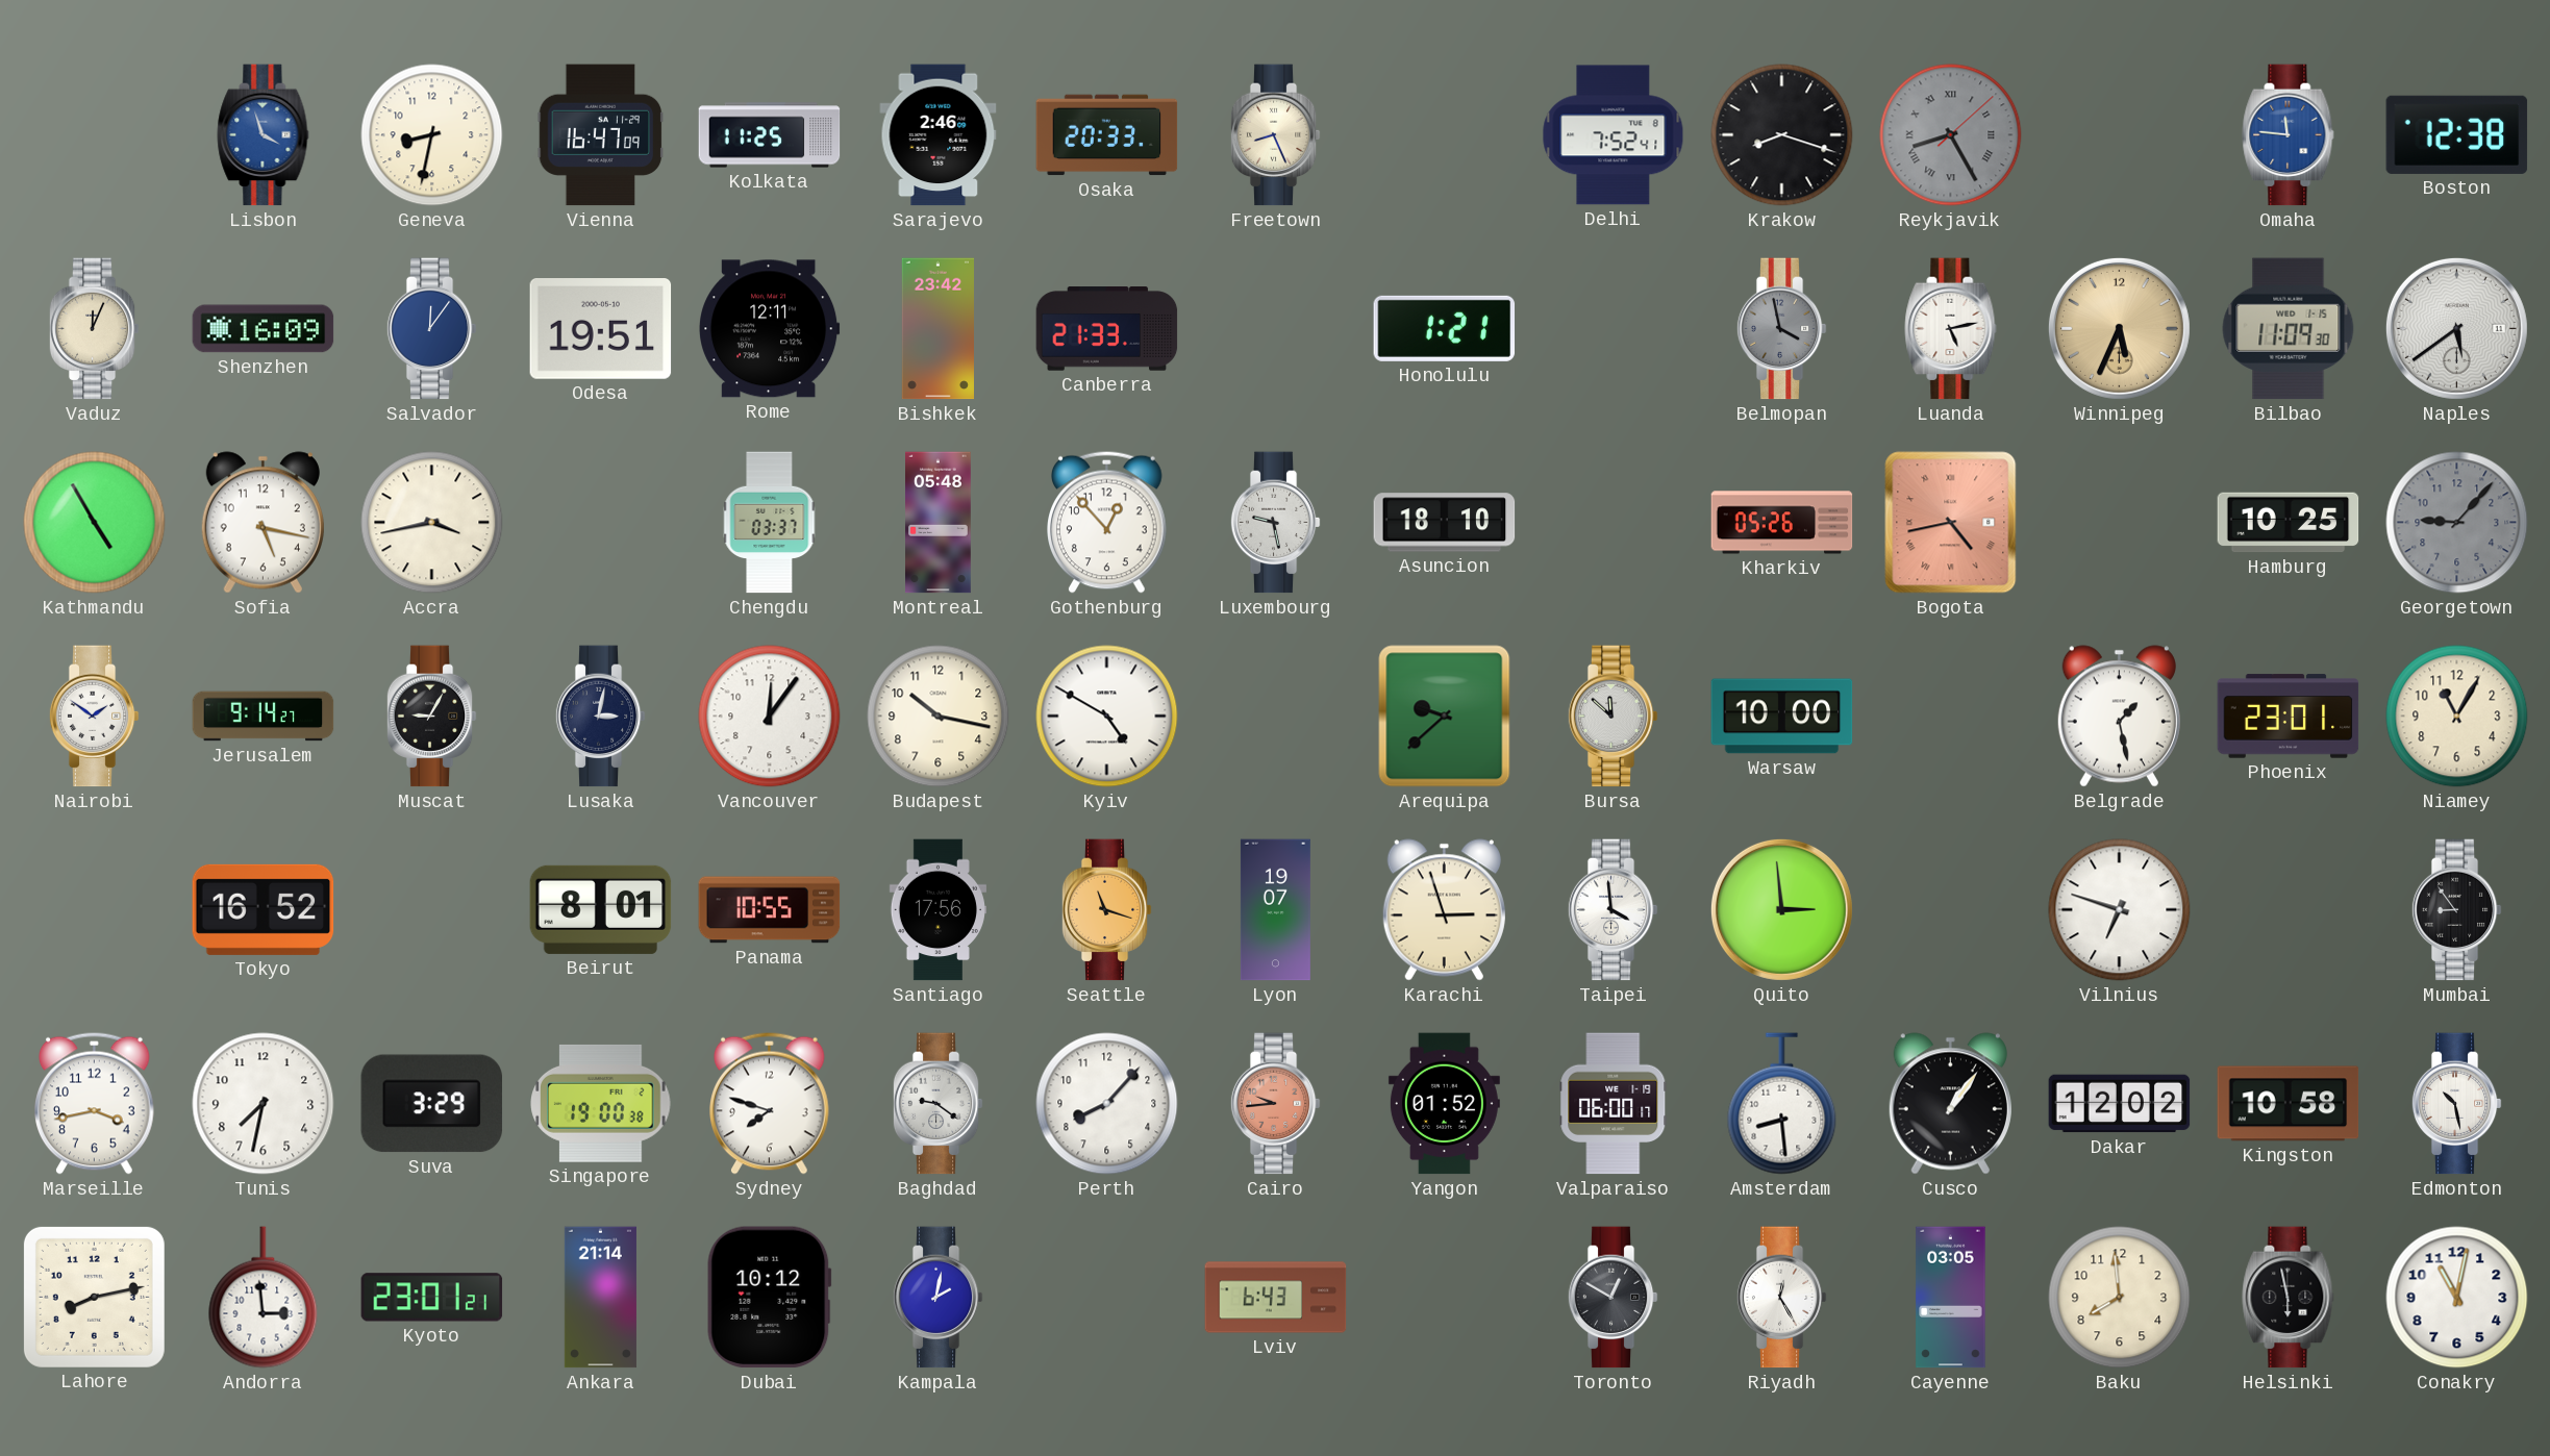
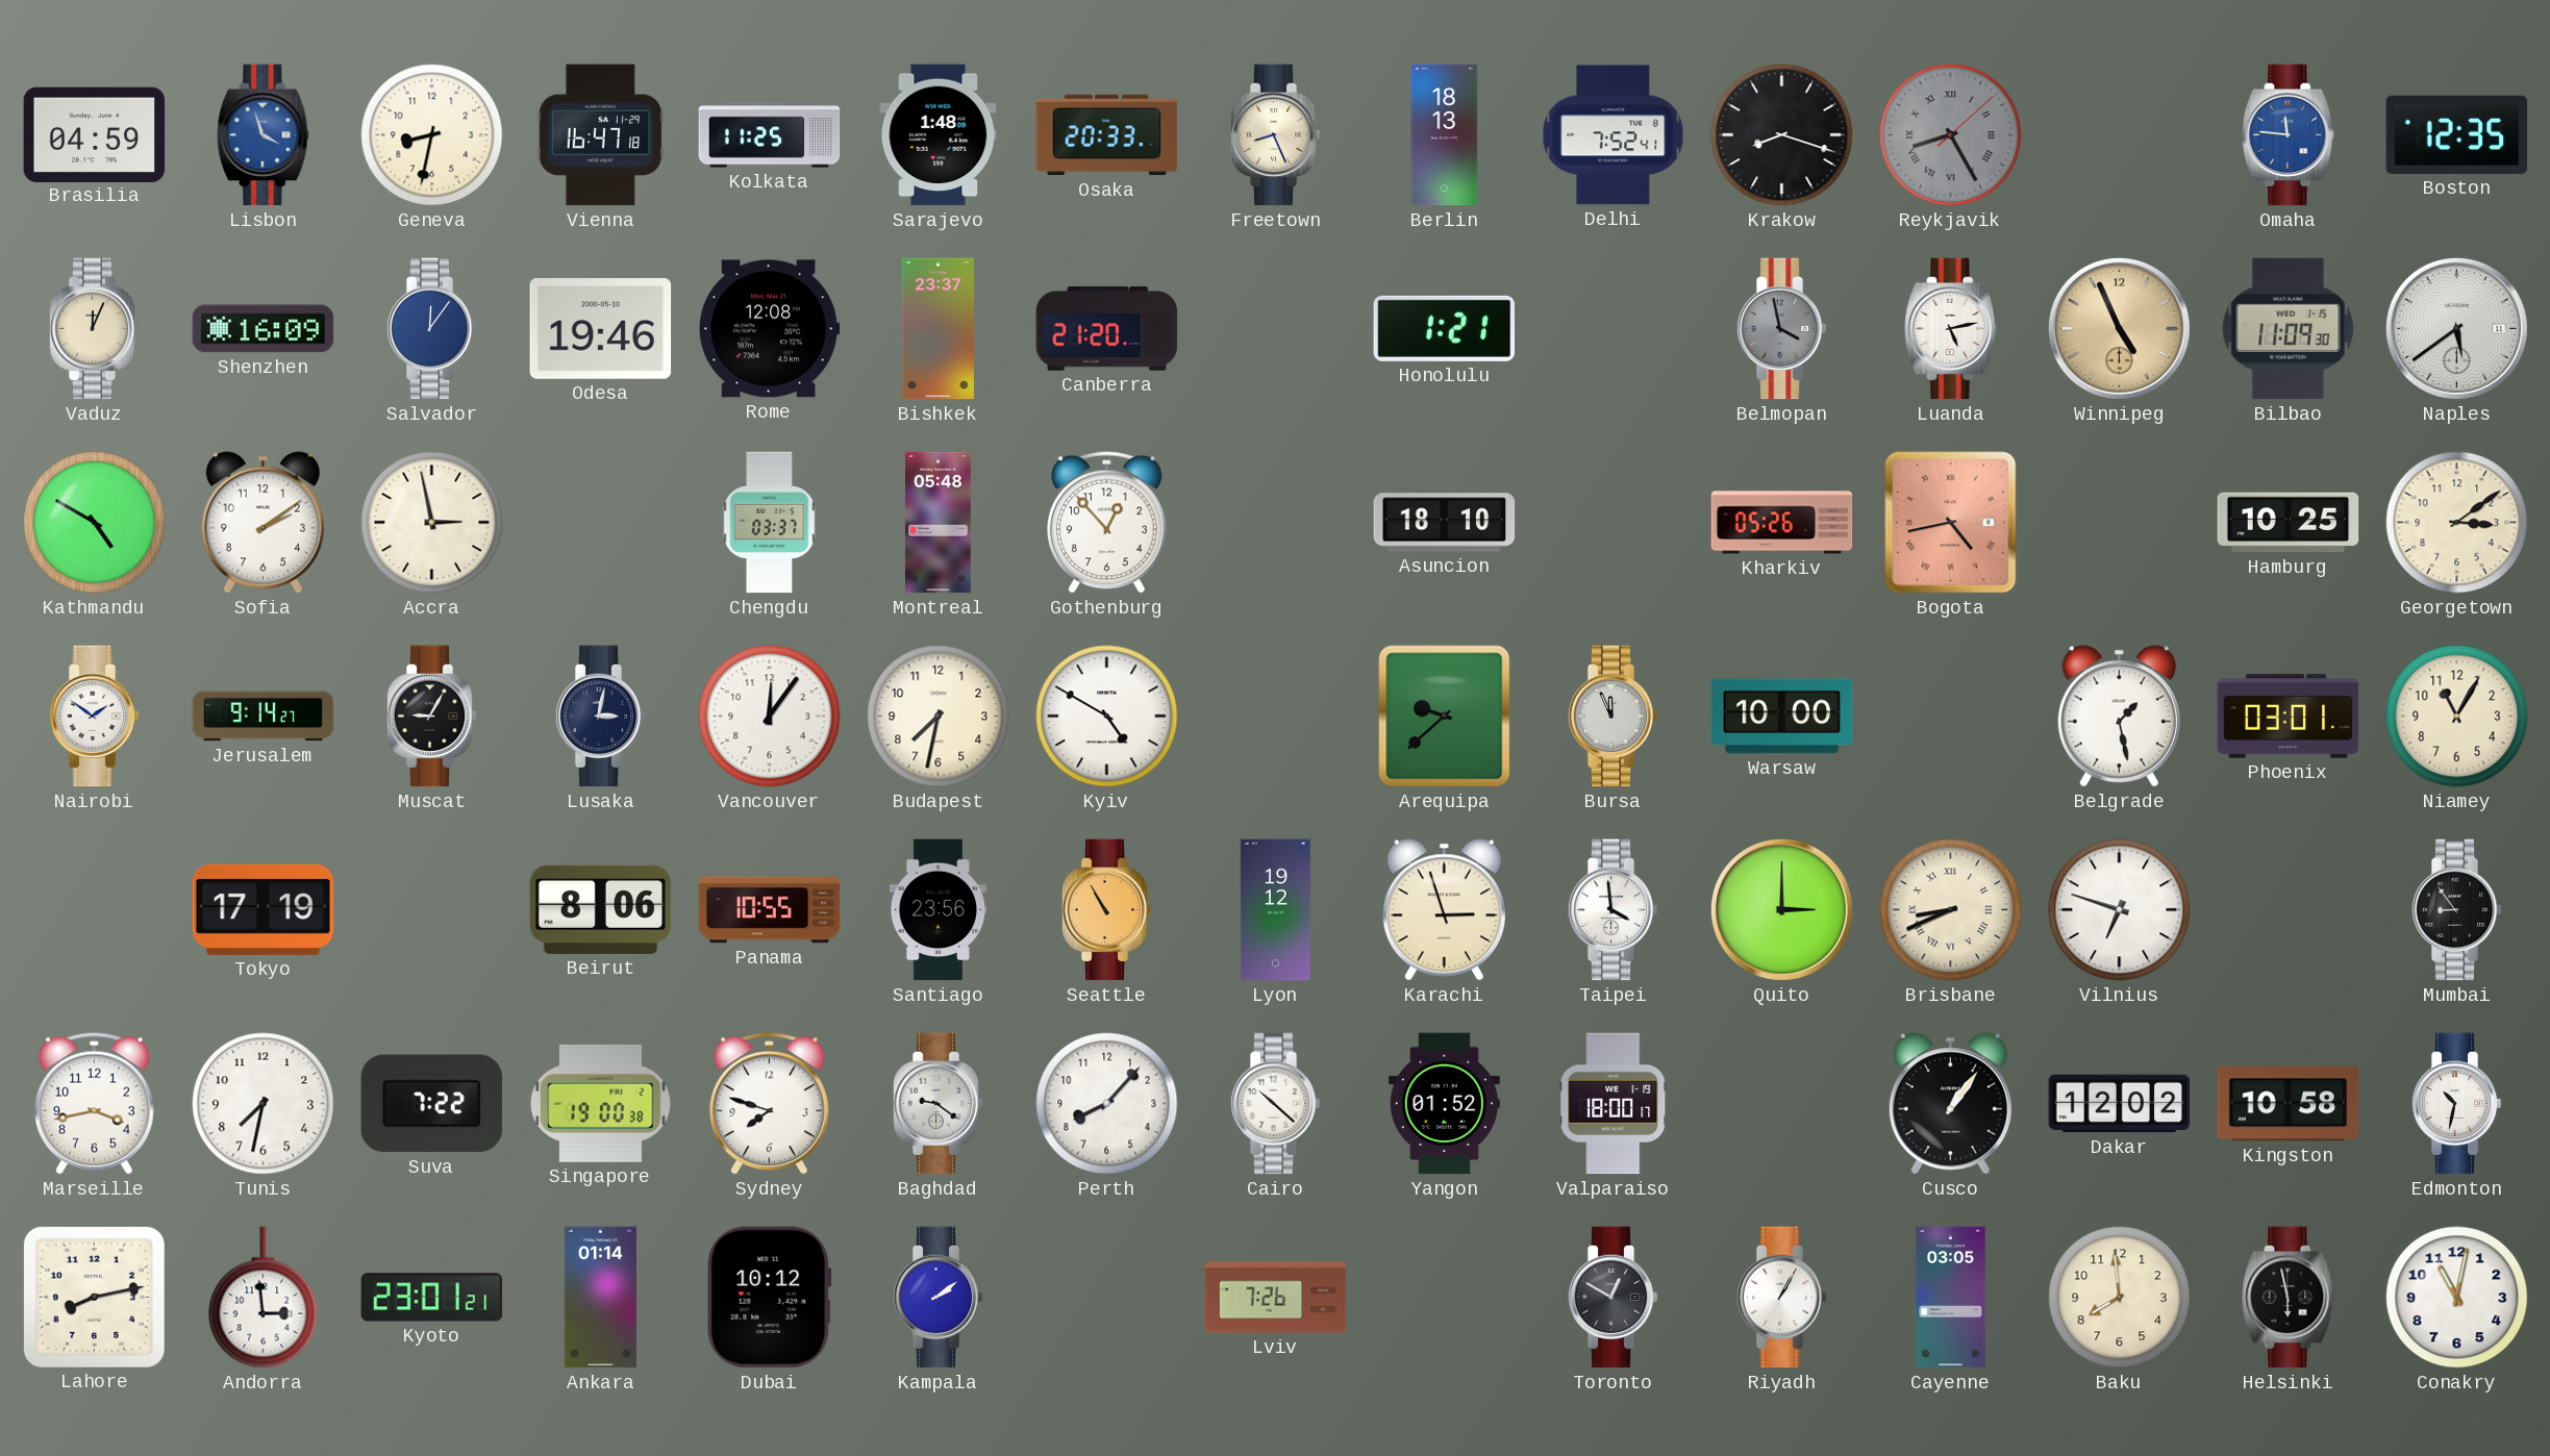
Brasilia: none -> 04:59 (95, 134)
Vienna: 16:47:09 -> 16:47:18 (601, 135)
Sarajevo: 2:46 -> 1:48 (939, 135)
Berlin: none -> 18:13 (1445, 135)
Boston: 12:38 -> 12:35 (2457, 134)
Odesa: 19:51 -> 19:46 (601, 329)
Rome: 12:11 -> 12:08 (770, 329)
Bishkek: 23:42 -> 23:37 (938, 329)
Canberra: 21:33 -> 21:20 (1107, 329)
Winnipeg: 5:34 -> 4:56 (2119, 328)
Kathmandu: 4:55 -> 4:50 (95, 523)
Sofia: 5:17 -> 2:09 (262, 523)
Accra: 3:43 -> 2:58 (432, 523)
Luxembourg: 9:28 -> none (1275, 523)
Georgetown: 9:07 -> 3:09 (2457, 523)
Georgetown dial: grey -> cream (2457, 523)
Budapest: 10:17 -> 7:32 (939, 717)
Bursa: 11:52 -> 11:56 (1613, 717)
Phoenix: 23:01 -> 03:01 (2289, 717)
Tokyo: 16:52 -> 17:19 (264, 909)
Beirut: 8:01 -> 8:06 (601, 909)
Santiago: 17:56 -> 23:56 (938, 910)
Seattle: 11:18 -> 10:55 (1106, 910)
Lyon: 19:07 -> 19:12 (1275, 910)
Quito: 2:59 -> 3:00 (1781, 909)
Brisbane: none -> 8:41 (1951, 910)
Suva: 3:29 -> 7:22 (432, 1104)
Cairo: 9:44 -> 10:22 (1275, 1104)
Cairo dial: salmon -> white (1275, 1104)
Valparaiso: 06:00 -> 18:00 (1614, 1104)
Amsterdam: 8:29 -> none (1782, 1104)
Edmonton: 10:28 -> 10:32 (2456, 1104)
Ankara: 21:14 -> 01:14 (600, 1298)
Kampala: 2:02 -> 2:09 (938, 1298)
Lviv: 6:43 -> 7:26 (1276, 1298)
Riyadh: 12:25 -> 1:05 (1781, 1298)
